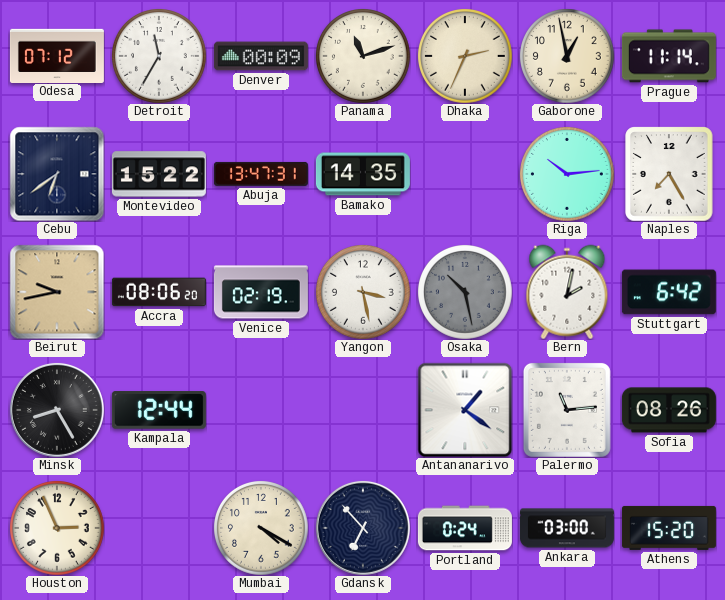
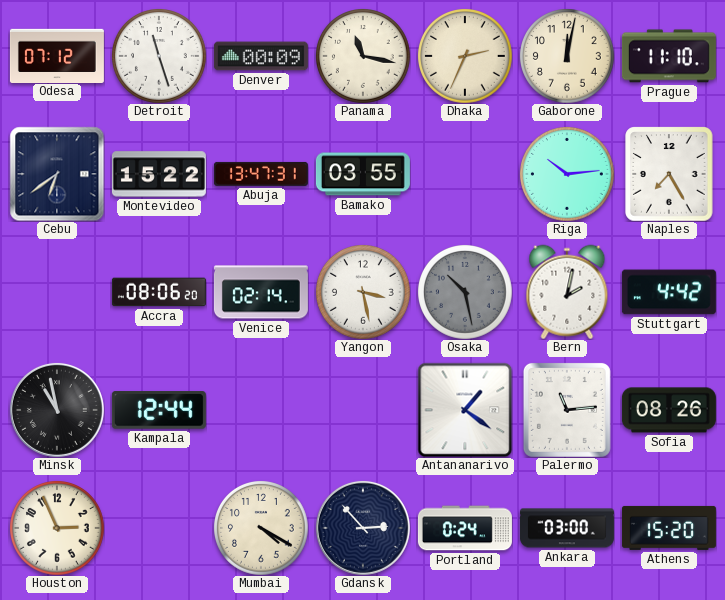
Detroit: 11:35 -> 11:27 (159, 56)
Panama: 11:12 -> 11:17 (363, 56)
Gaborone: 12:58 -> 12:02 (567, 56)
Prague: 11:14 -> 11:10 (669, 56)
Bamako: 14:35 -> 03:55 (363, 174)
Beirut: 9:43 -> none (57, 292)
Venice: 02:19 -> 02:14 (261, 292)
Stuttgart: 6:42 -> 4:42 (669, 292)
Minsk: 8:25 -> 10:58 (57, 410)
Gdansk: 6:53 -> 2:53 (363, 528)
